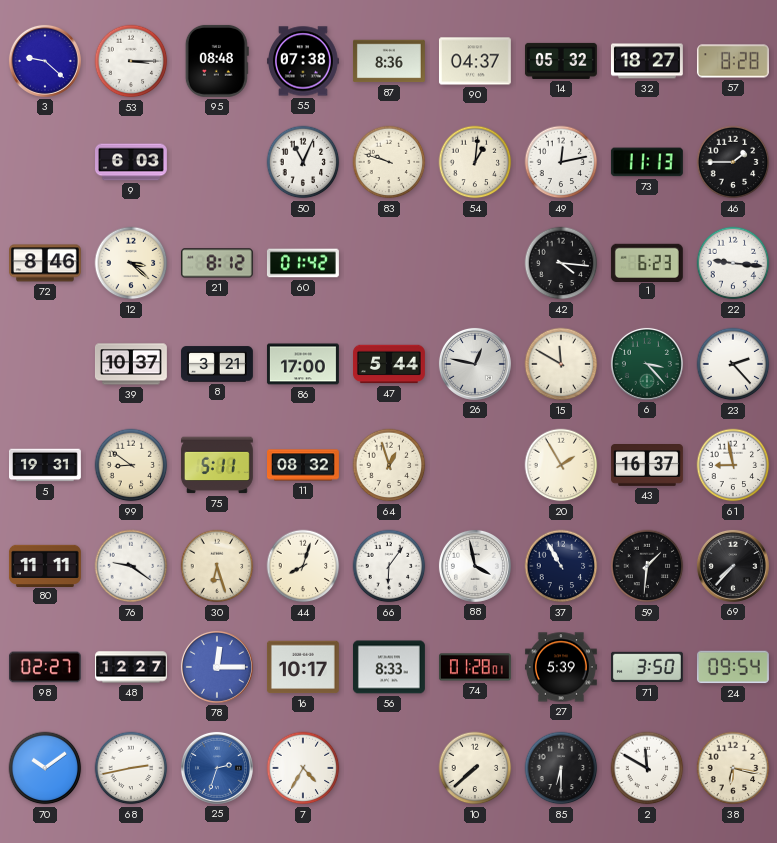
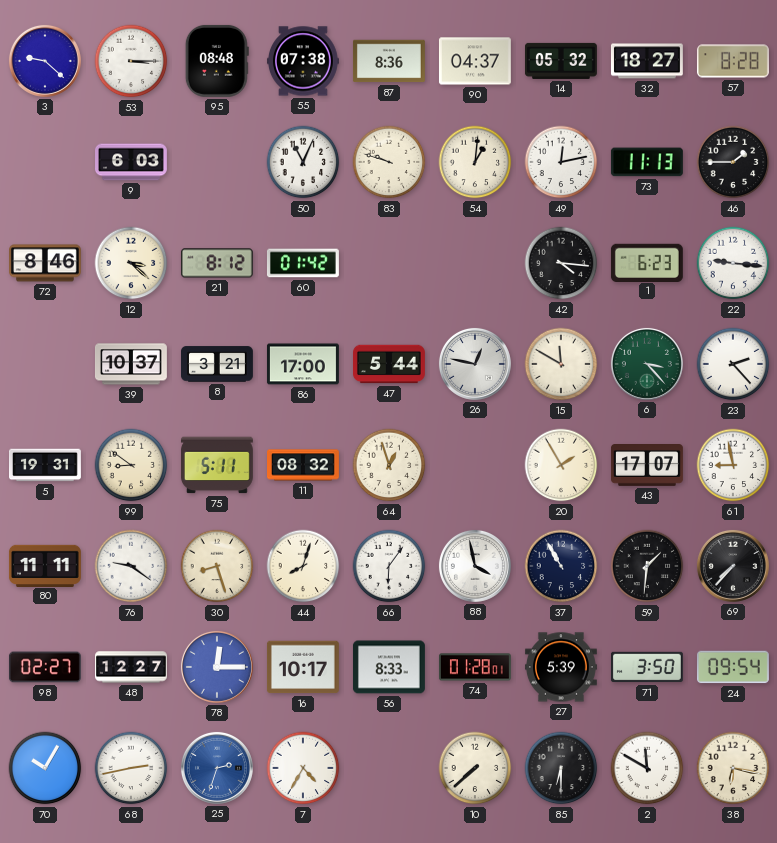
43: 16:37 -> 17:07 (647, 466)
30: 6:27 -> 8:27 (217, 566)
70: 10:09 -> 10:05 (45, 768)
